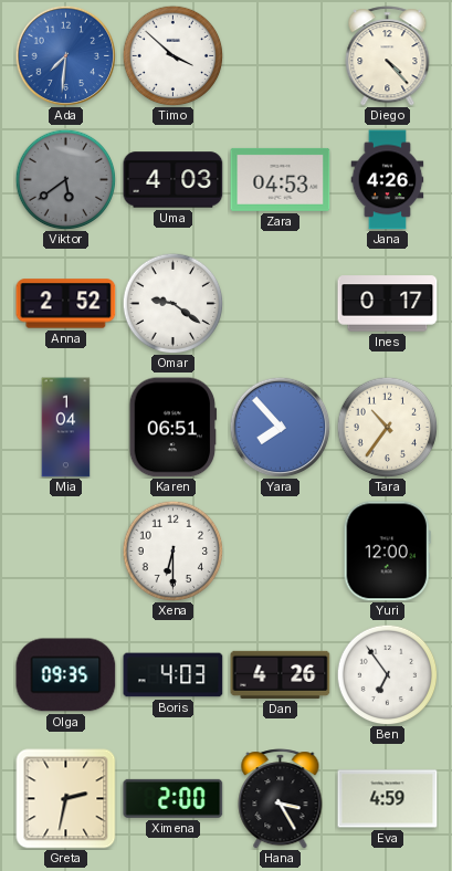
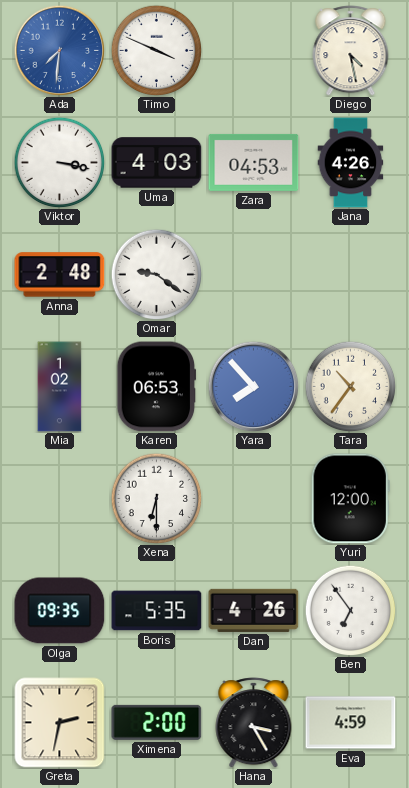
Timo: 3:52 -> 3:49 (156, 50)
Diego: 4:23 -> 4:28 (351, 51)
Viktor: 5:39 -> 3:17 (59, 162)
Viktor dial: grey -> white (59, 162)
Anna: 2:52 -> 2:48 (60, 275)
Ines: 0:17 -> none (388, 304)
Mia: 1:04 -> 1:02 (60, 387)
Karen: 06:51 -> 06:53 (157, 387)
Boris: 4:03 -> 5:35 (157, 611)
